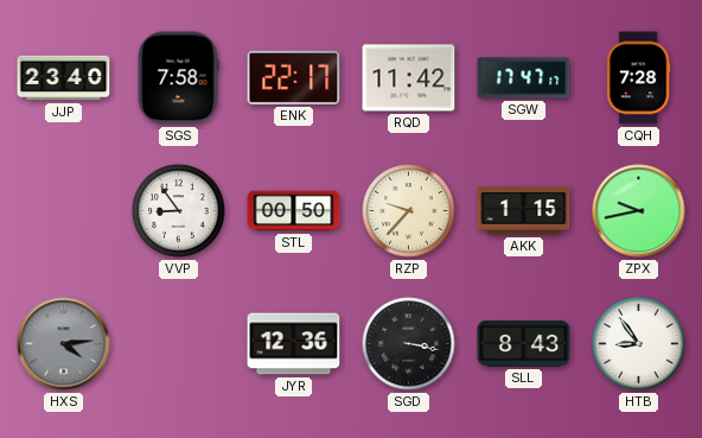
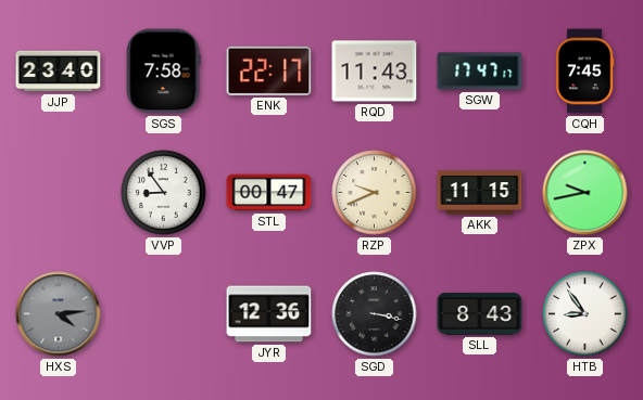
RQD: 11:42 -> 11:43 (375, 72)
CQH: 7:28 -> 7:45 (584, 72)
STL: 00:50 -> 00:47 (269, 193)
RZP: 9:37 -> 9:41 (375, 193)
AKK: 1:15 -> 11:15 (480, 193)
